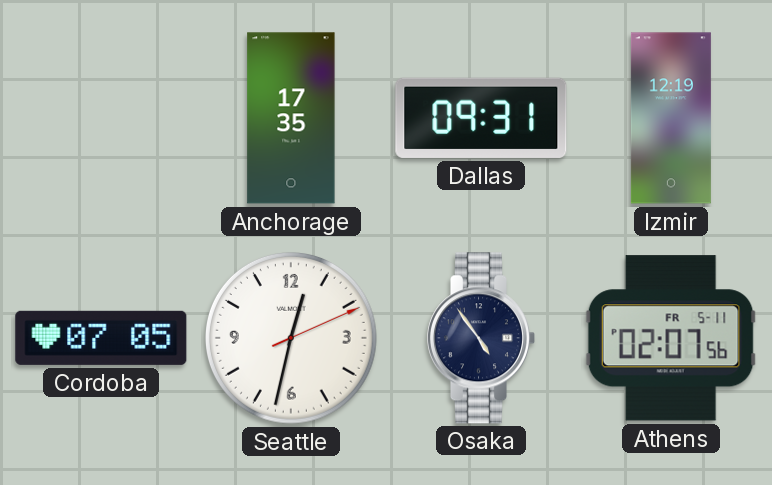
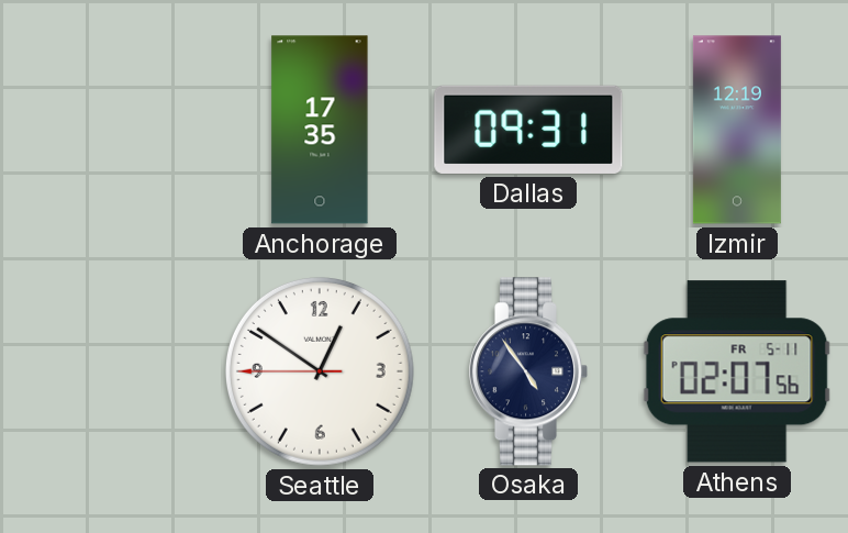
Cordoba: 07:05 -> none (101, 338)
Seattle: 12:32 -> 12:50 (320, 371)
